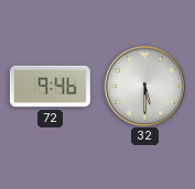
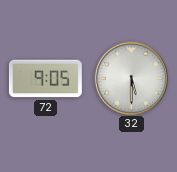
72: 9:46 -> 9:05 (45, 79)
